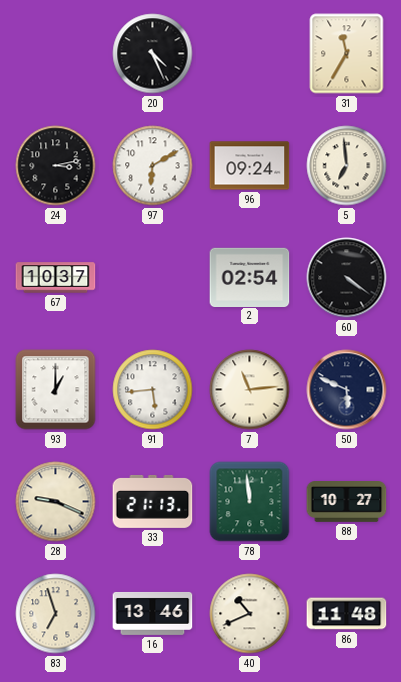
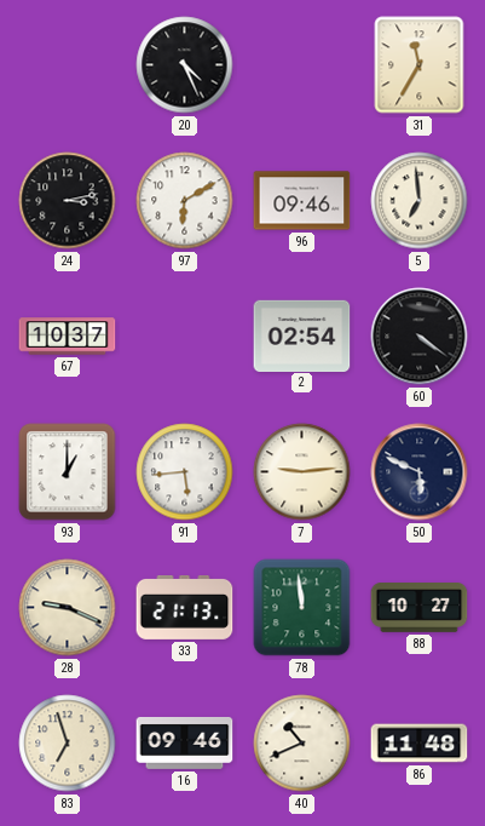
96: 09:24 -> 09:46 (302, 201)
7: 11:14 -> 9:14 (302, 472)
16: 13:46 -> 09:46 (185, 742)
